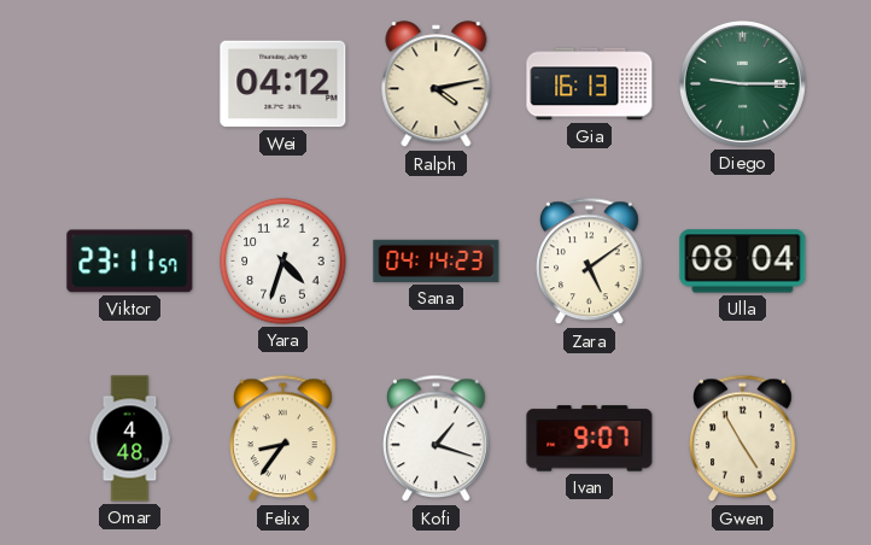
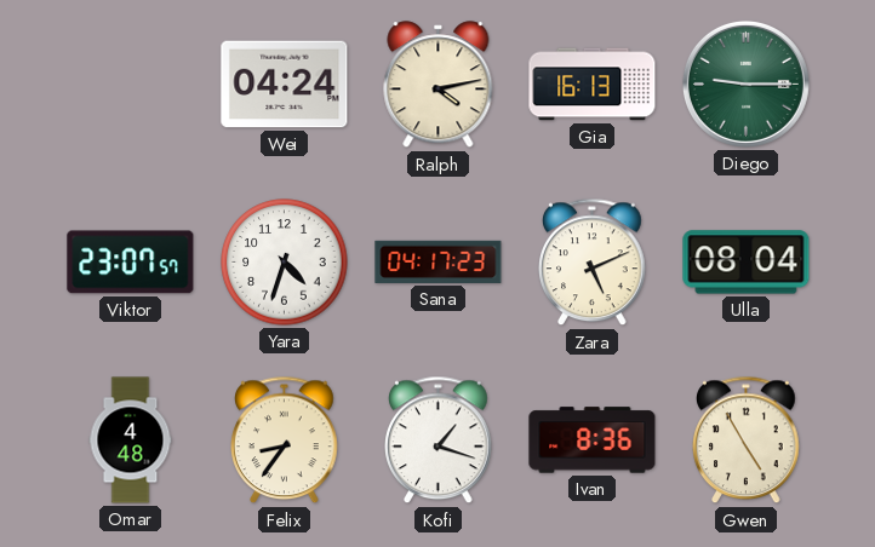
Wei: 04:12 -> 04:24 (285, 85)
Viktor: 23:11 -> 23:07 (131, 263)
Sana: 04:14 -> 04:17 (439, 261)
Zara: 5:09 -> 5:11 (593, 263)
Ivan: 9:07 -> 8:36 (593, 441)
